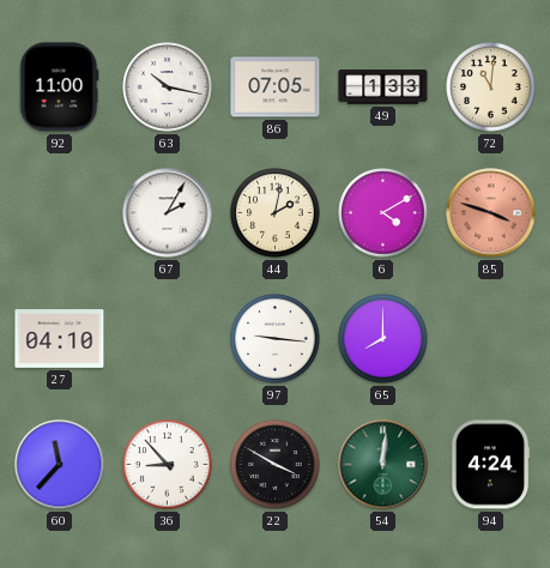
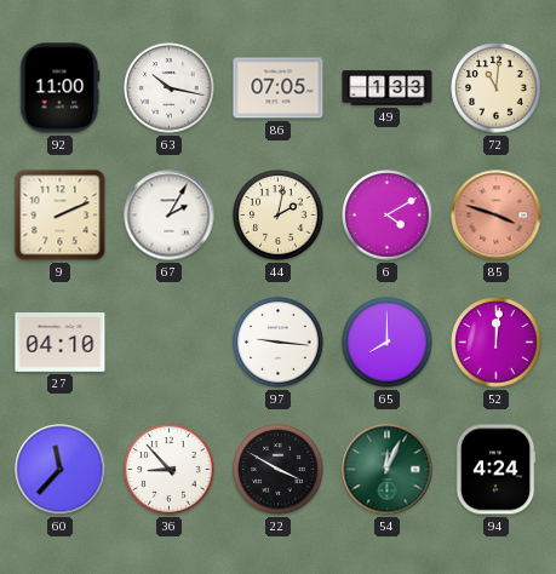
9: none -> 2:11 (61, 216)
52: none -> 12:01 (497, 343)
54: 12:01 -> 12:04 (388, 470)
